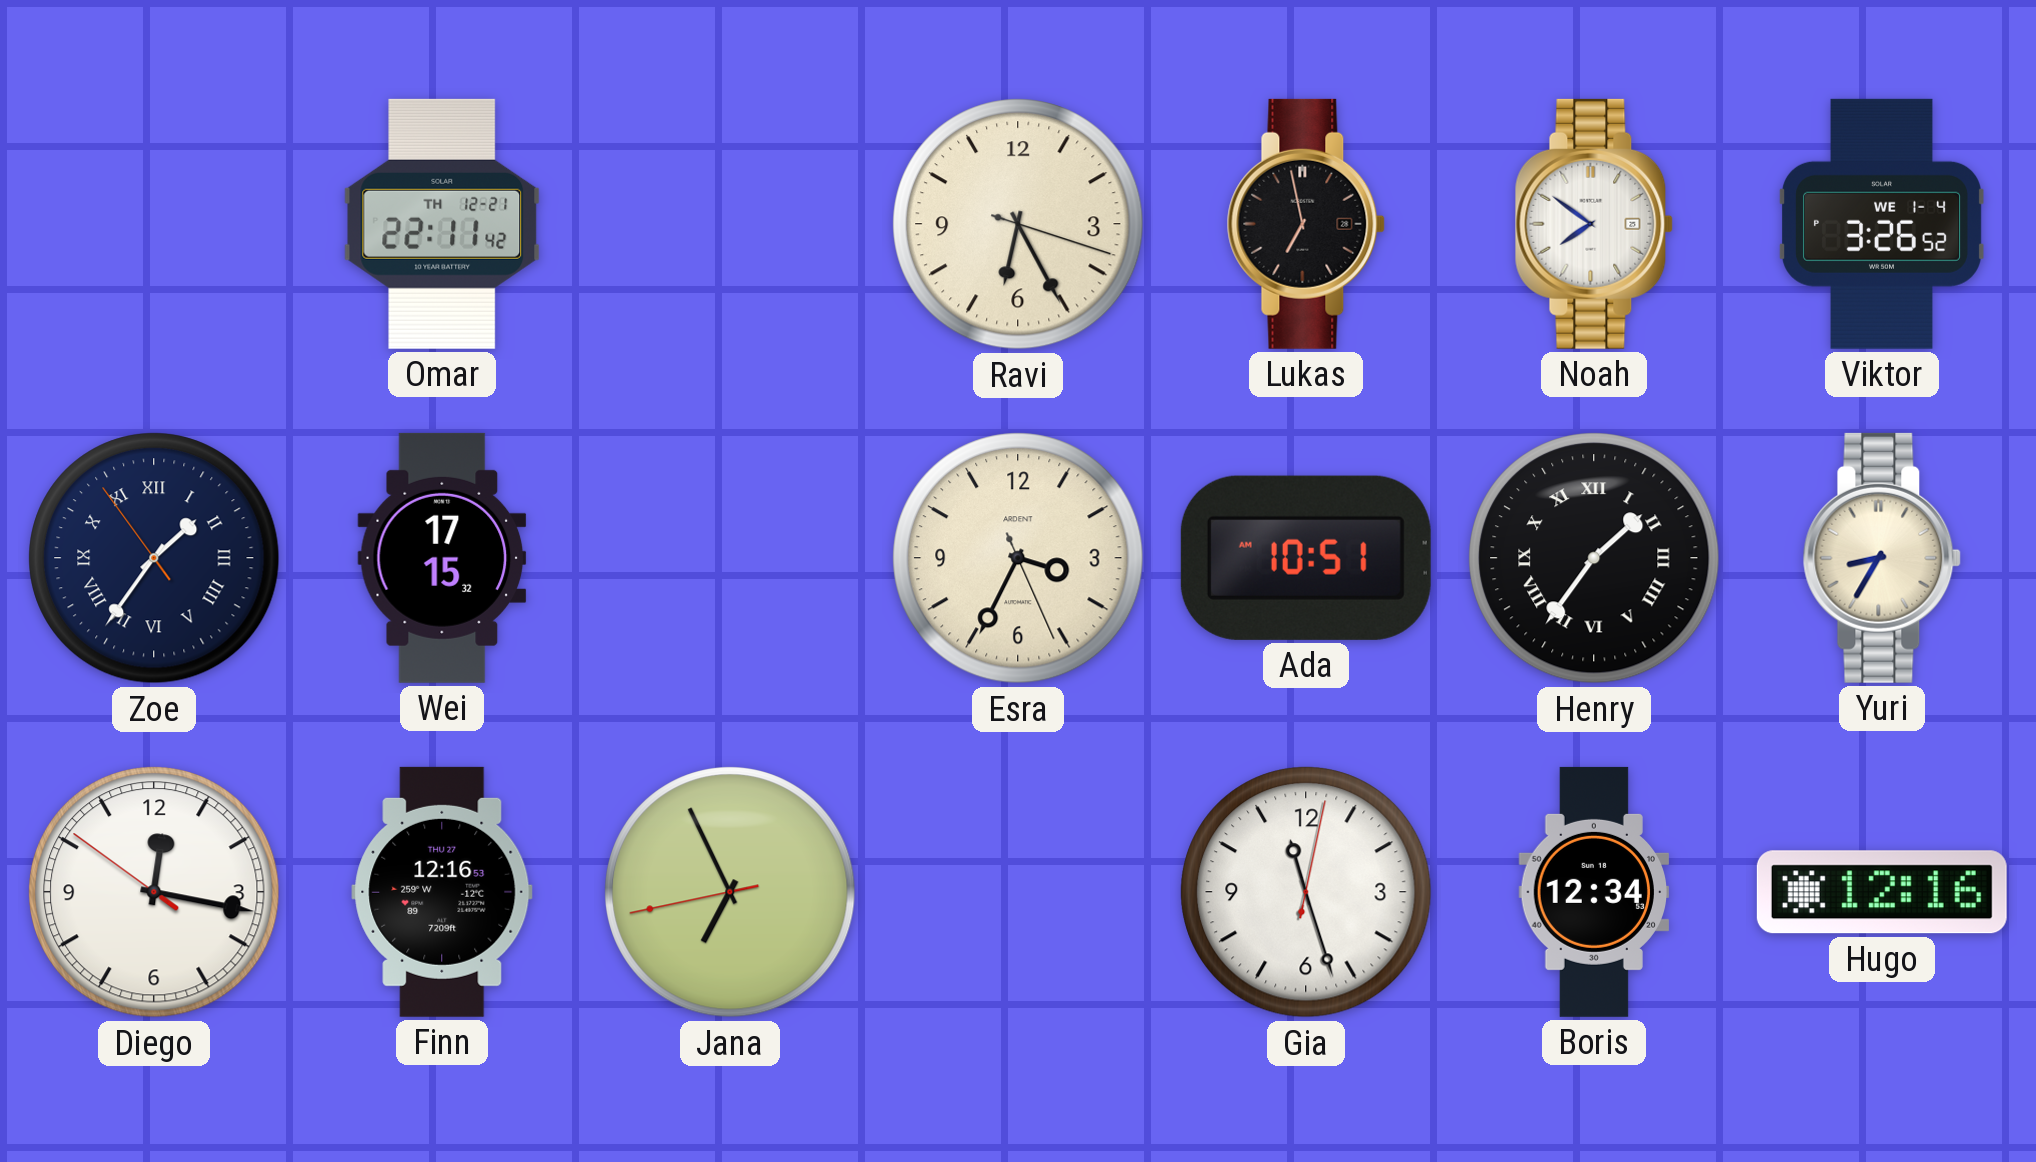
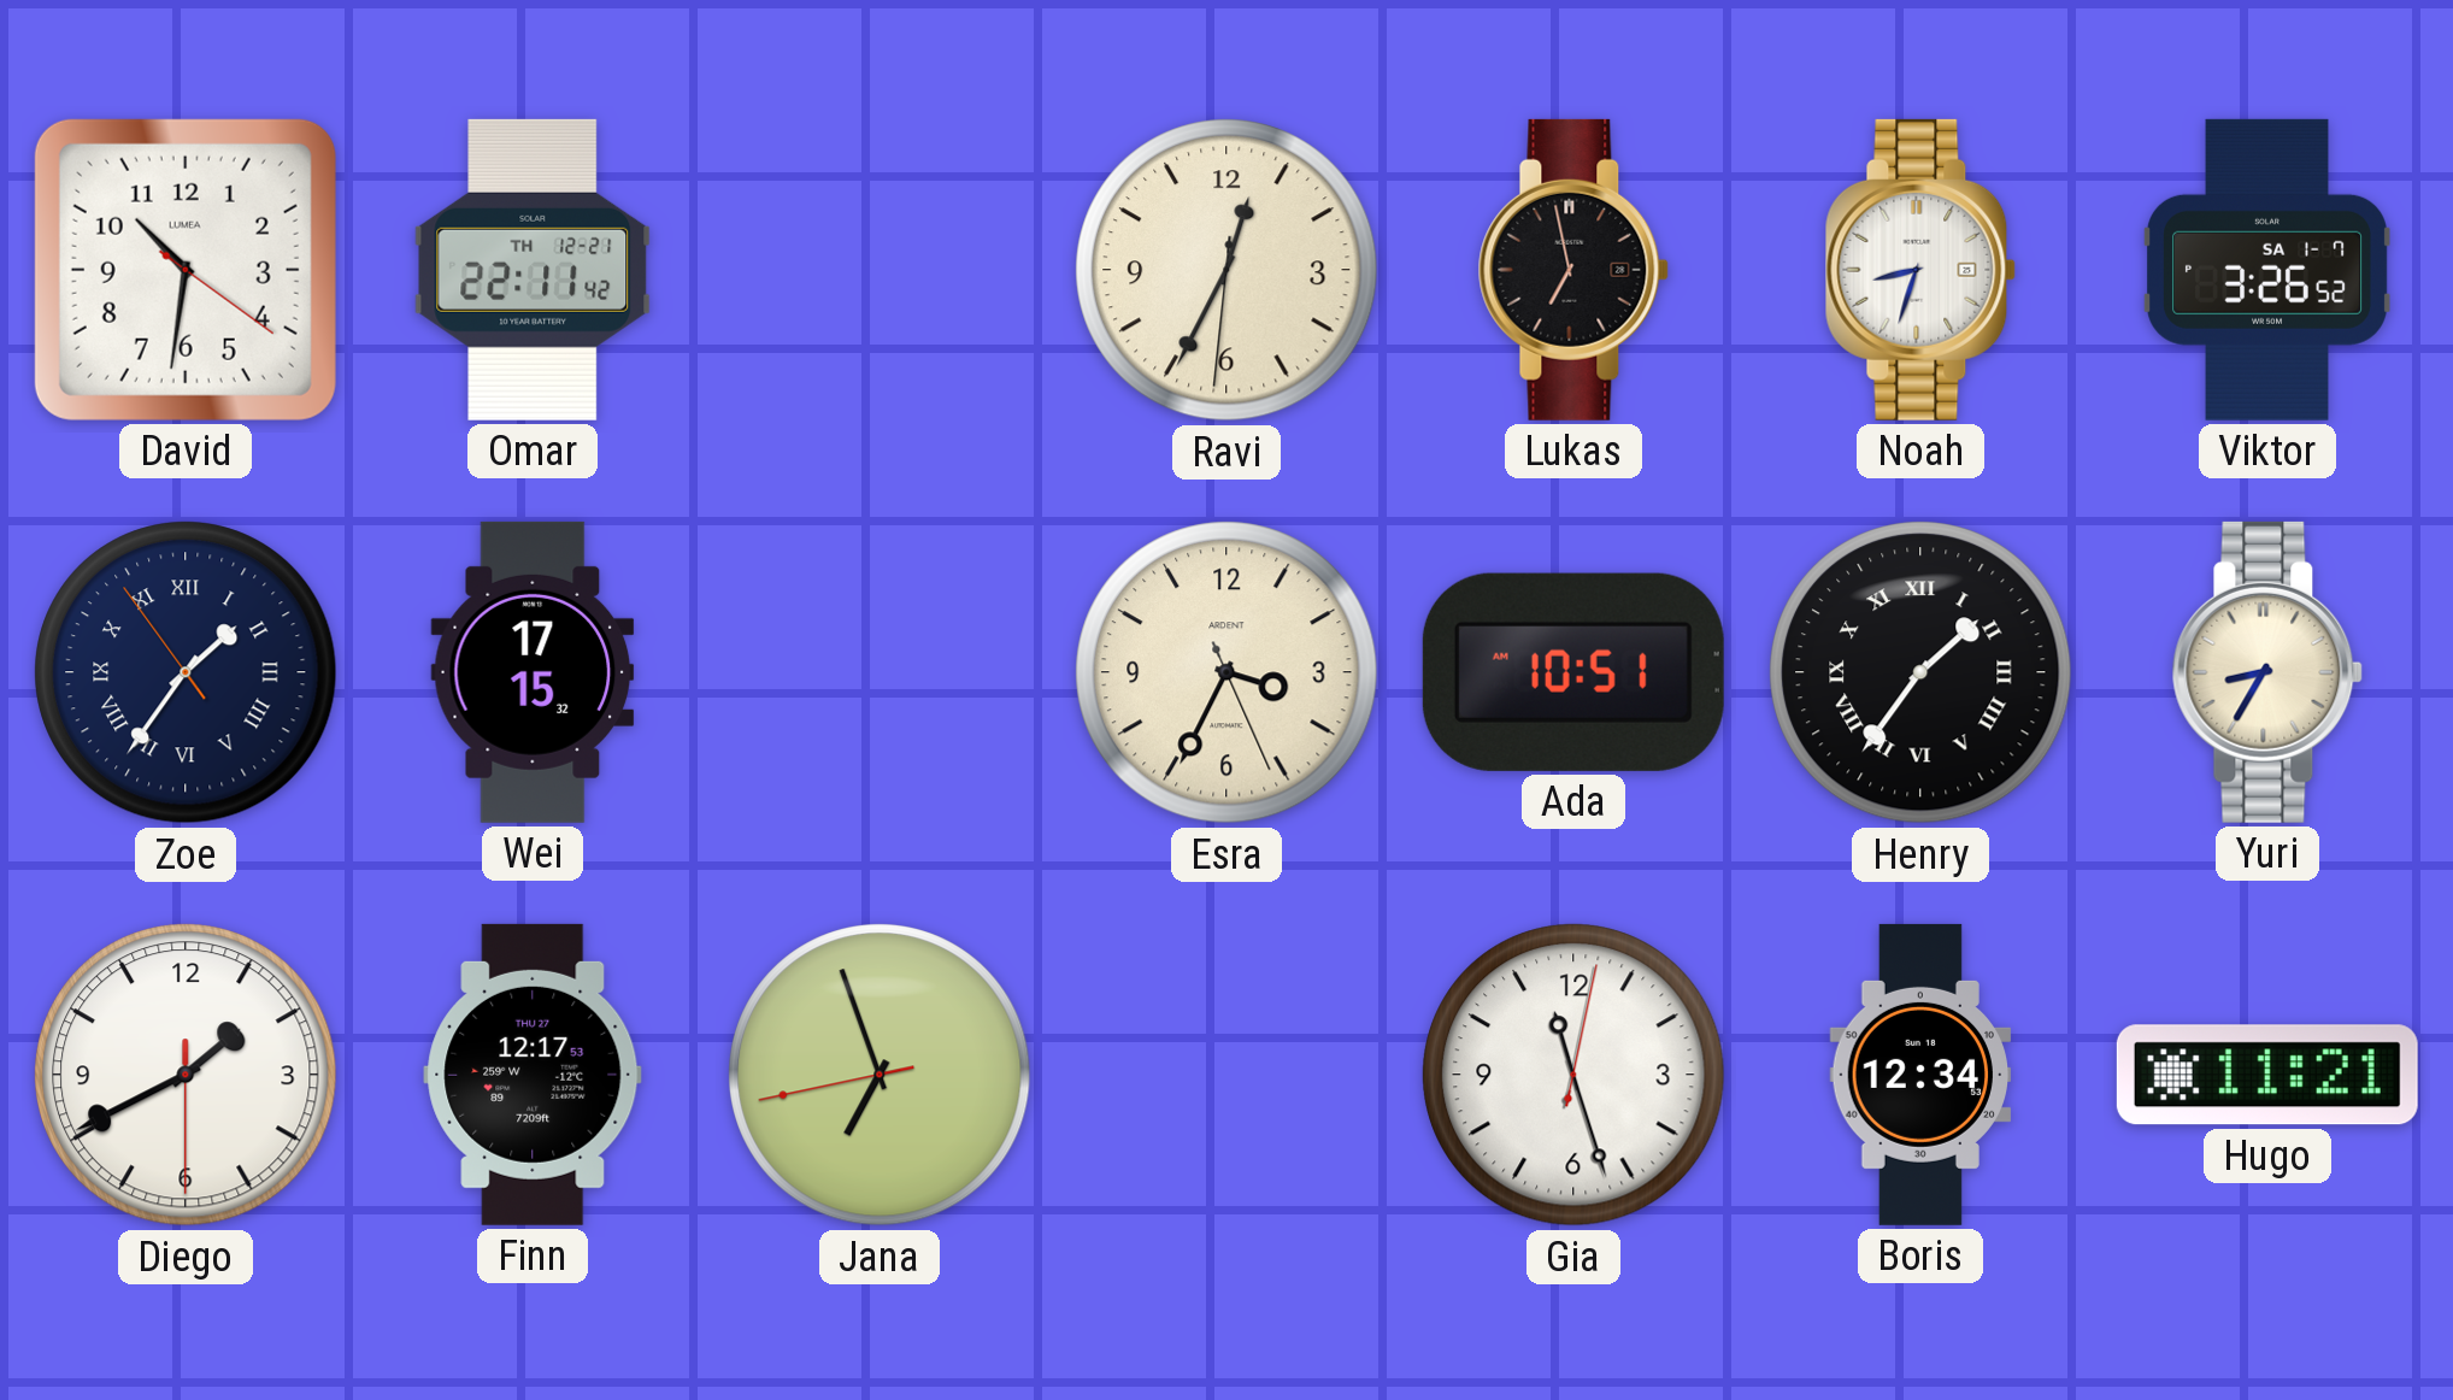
David: none -> 10:31 (186, 270)
Ravi: 6:25 -> 12:34 (1226, 270)
Noah: 7:51 -> 8:33 (1920, 270)
Viktor date: WE 1-4 -> SA 1-7 (2267, 270)
Diego: 12:16 -> 1:40 (186, 1075)
Finn: 12:16 -> 12:17 (533, 1075)
Jana: 6:55 -> 6:56 (880, 1075)
Hugo: 12:16 -> 11:21 (2267, 1075)
